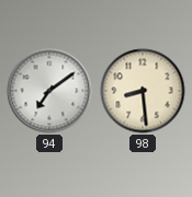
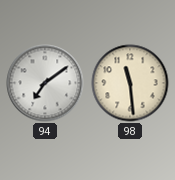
98: 8:29 -> 11:29 (130, 83)
